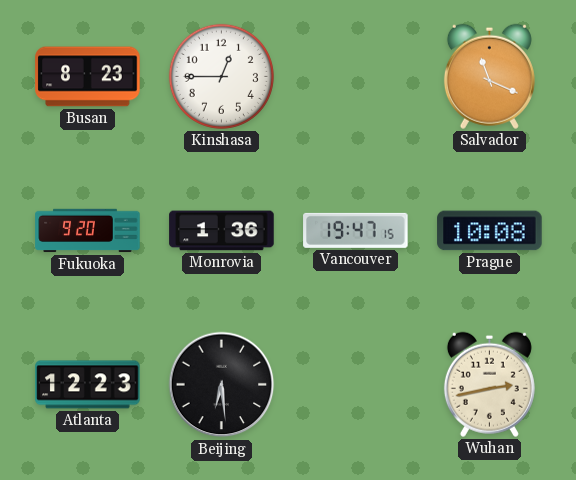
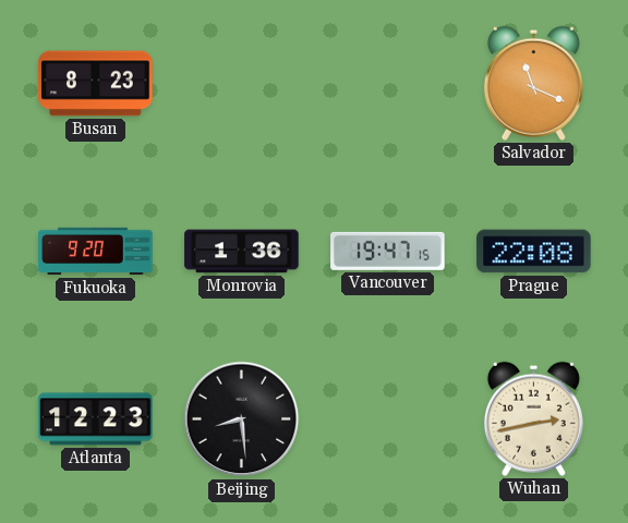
Kinshasa: 12:45 -> none (221, 76)
Prague: 10:08 -> 22:08 (534, 252)
Beijing: 6:29 -> 8:29 (242, 419)
